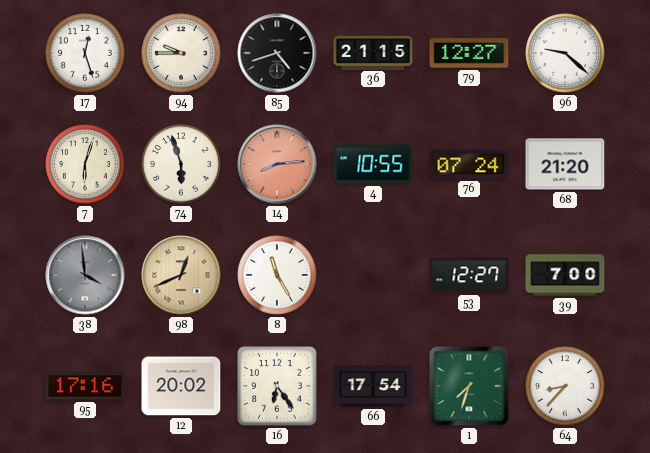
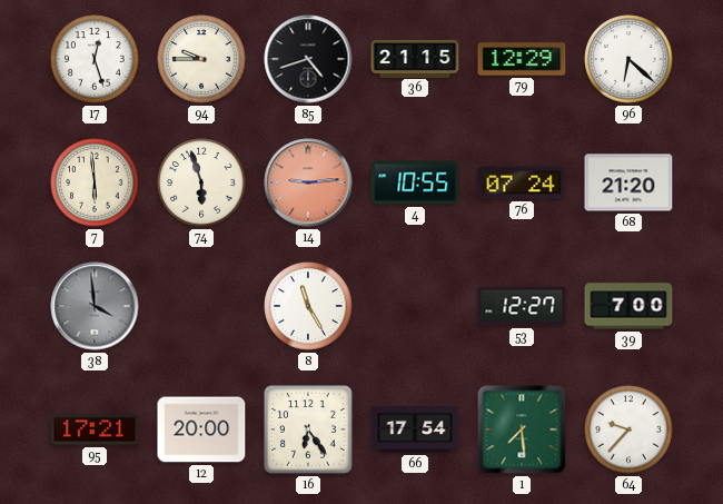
79: 12:27 -> 12:29 (522, 59)
96: 9:22 -> 6:22 (628, 59)
7: 6:03 -> 5:59 (95, 182)
14: 8:14 -> 9:14 (308, 182)
98: 12:41 -> none (181, 275)
95: 17:16 -> 17:21 (95, 429)
12: 20:02 -> 20:00 (201, 429)
1: 7:33 -> 7:29 (522, 429)
64: 8:37 -> 9:37 (628, 429)
